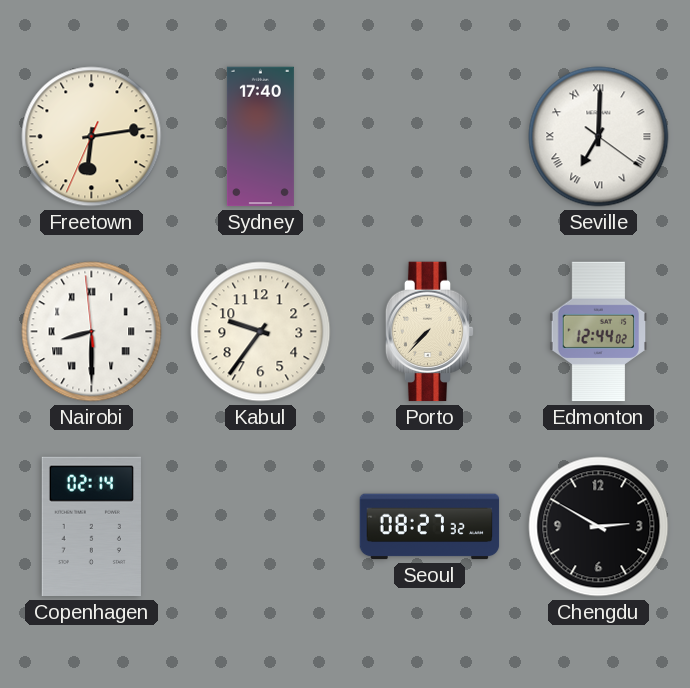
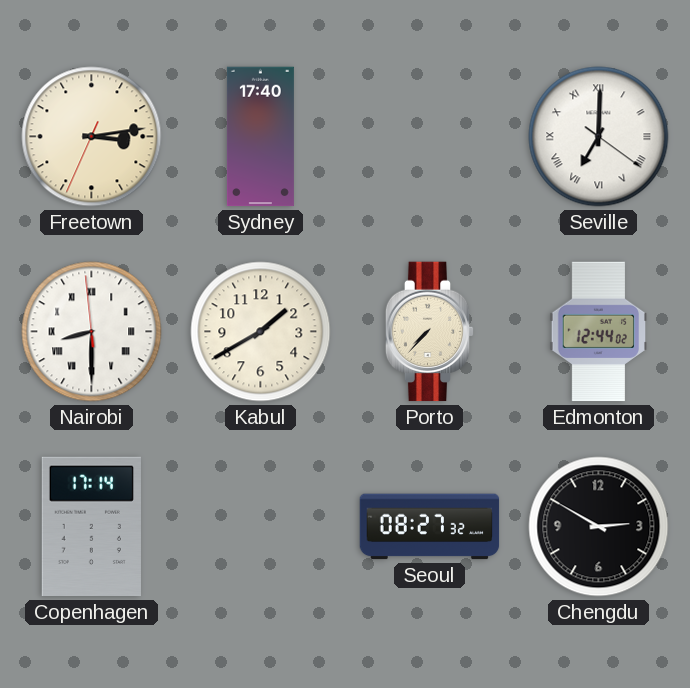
Freetown: 6:13 -> 3:13 (92, 137)
Kabul: 9:36 -> 1:40 (261, 332)
Copenhagen: 02:14 -> 17:14 (91, 527)
